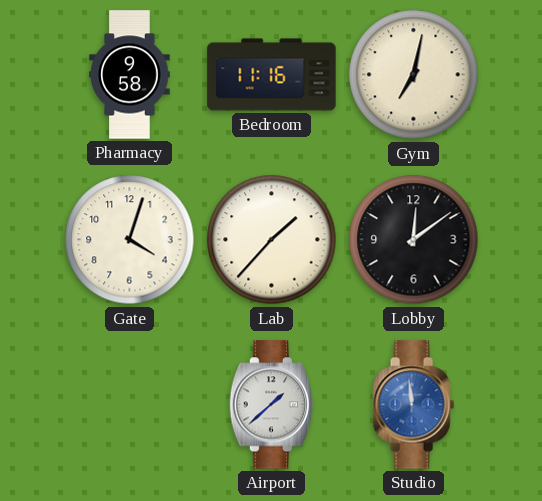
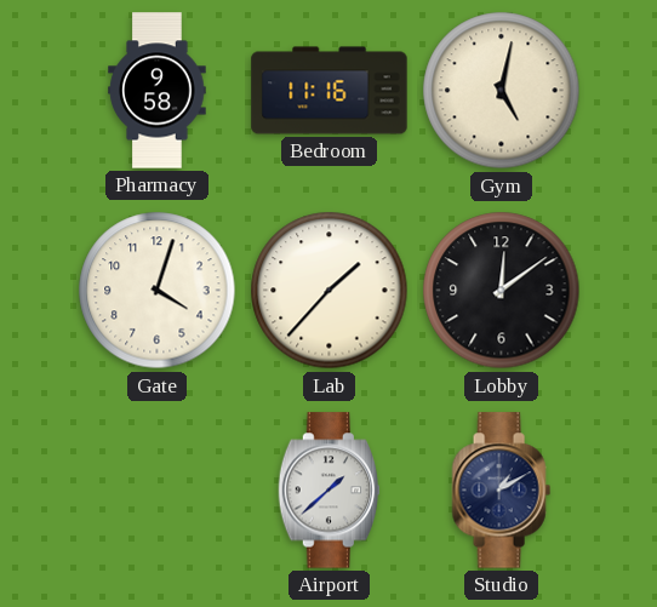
Gym: 7:02 -> 5:02 (502, 91)
Studio: 11:59 -> 1:10 (501, 491)
Studio dial: blue -> navy (501, 491)
